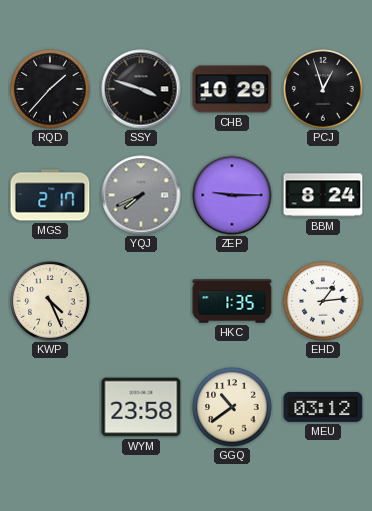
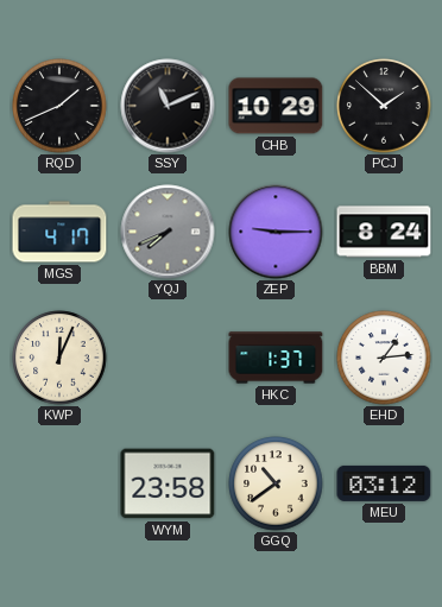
RQD: 1:37 -> 1:41 (59, 106)
SSY: 3:48 -> 11:11 (168, 106)
PCJ: 12:57 -> 1:52 (384, 106)
MGS: 2:17 -> 4:17 (59, 232)
KWP: 4:26 -> 12:04 (59, 358)
HKC: 1:35 -> 1:37 (276, 358)
